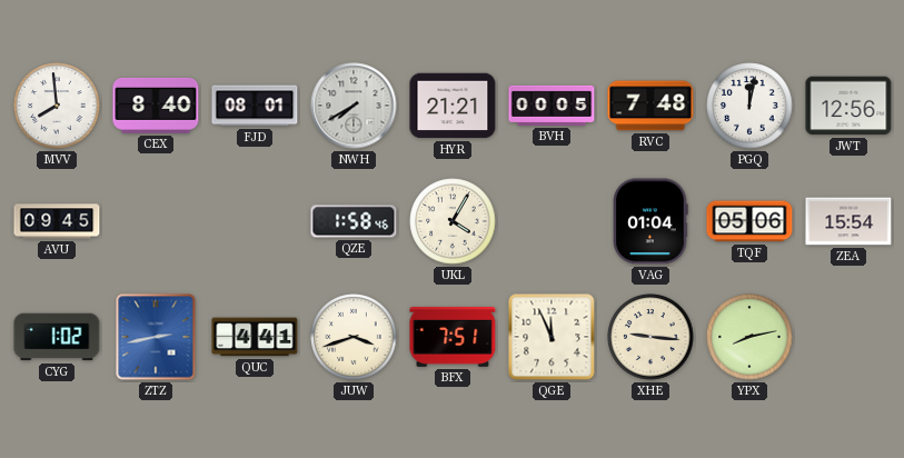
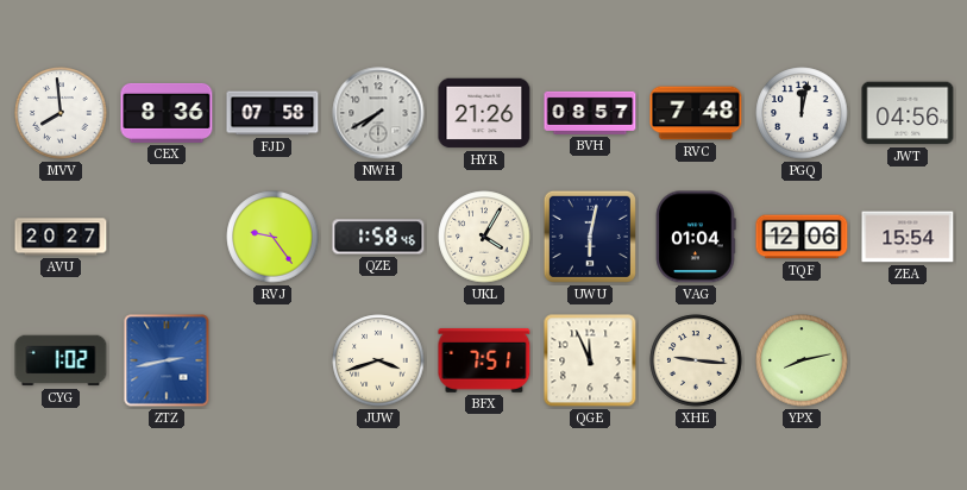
CEX: 8:40 -> 8:36 (167, 113)
FJD: 08:01 -> 07:58 (272, 113)
HYR: 21:21 -> 21:26 (484, 113)
BVH: 00:05 -> 08:57 (590, 113)
JWT: 12:56 -> 04:56 (908, 113)
AVU: 09:45 -> 20:27 (61, 237)
RVJ: none -> 9:24 (272, 237)
UWU: none -> 6:02 (590, 237)
TQF: 05:06 -> 12:06 (802, 237)
QUC: 4:41 -> none (255, 337)
